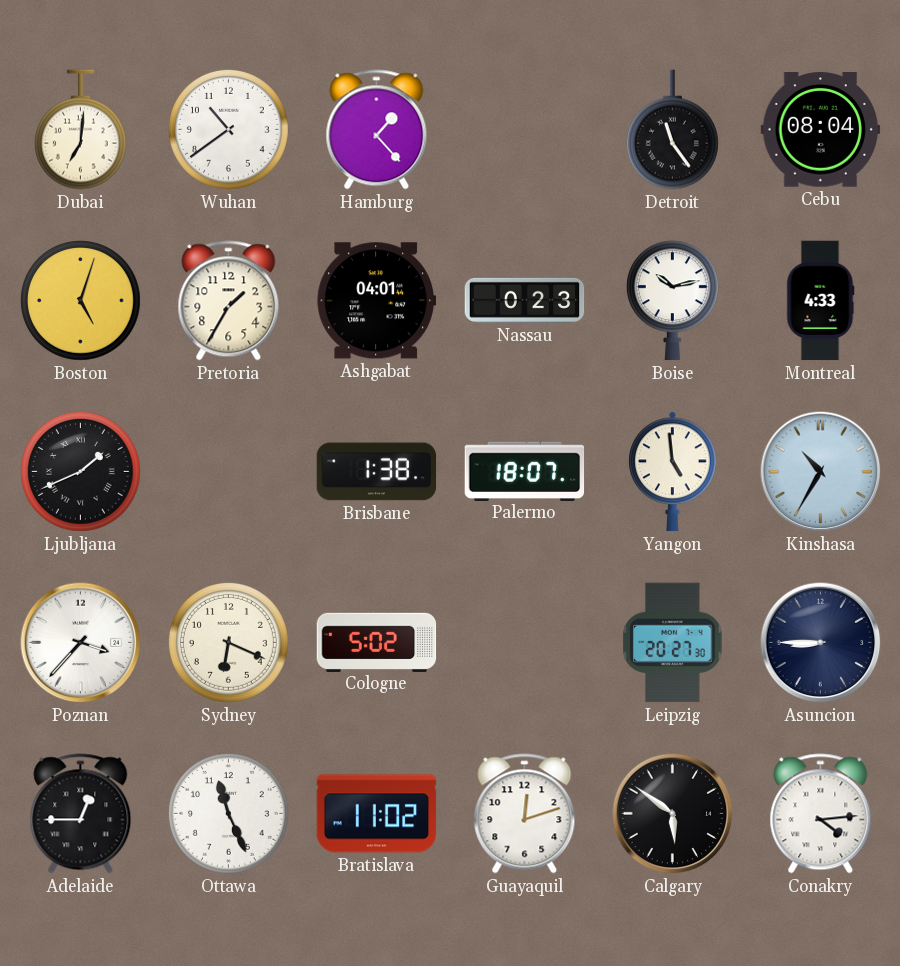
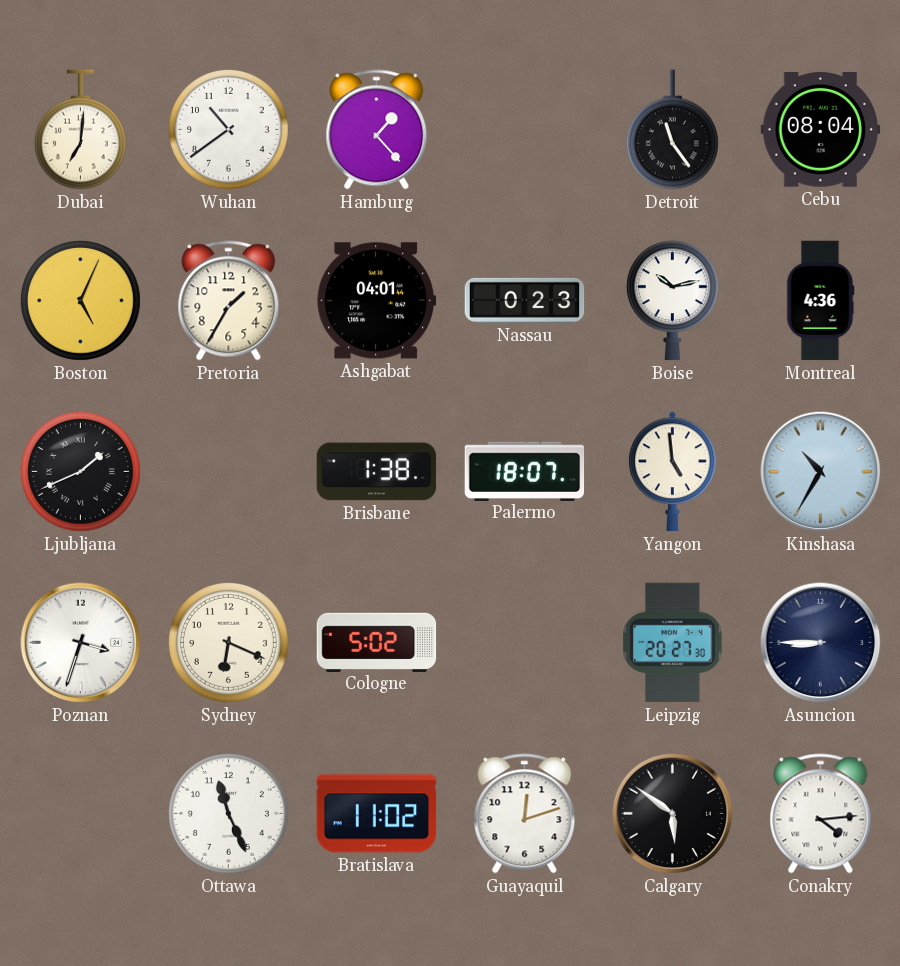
Boston: 5:03 -> 5:04 (81, 301)
Montreal: 4:33 -> 4:36 (821, 301)
Poznan: 3:37 -> 3:33 (81, 643)
Adelaide: 12:45 -> none (81, 814)
